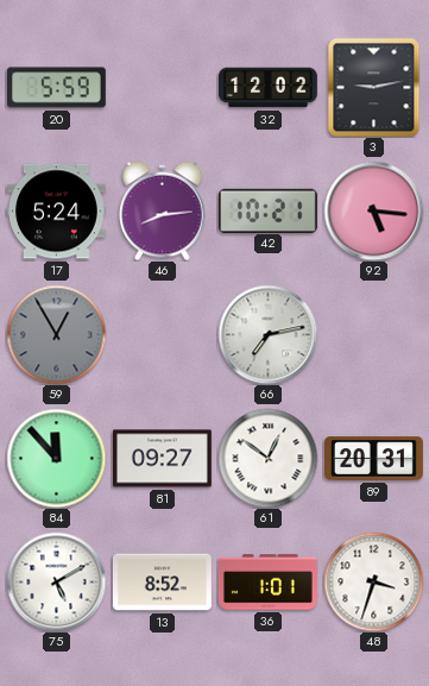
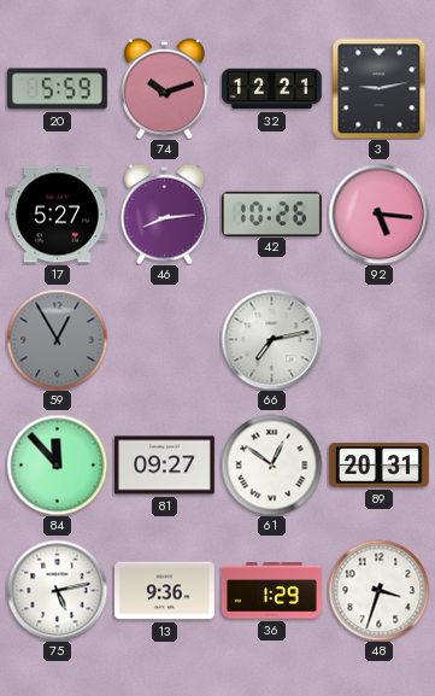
74: none -> 10:12 (165, 88)
32: 12:02 -> 12:21 (272, 89)
17: 5:24 -> 5:27 (57, 215)
42: 10:21 -> 10:26 (271, 214)
75: 5:10 -> 5:13 (57, 590)
13: 8:52 -> 9:36 (164, 591)
36: 1:01 -> 1:29 (272, 591)
